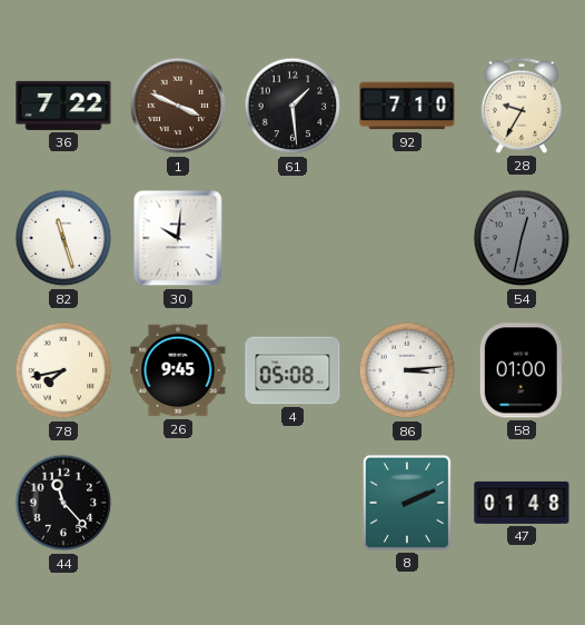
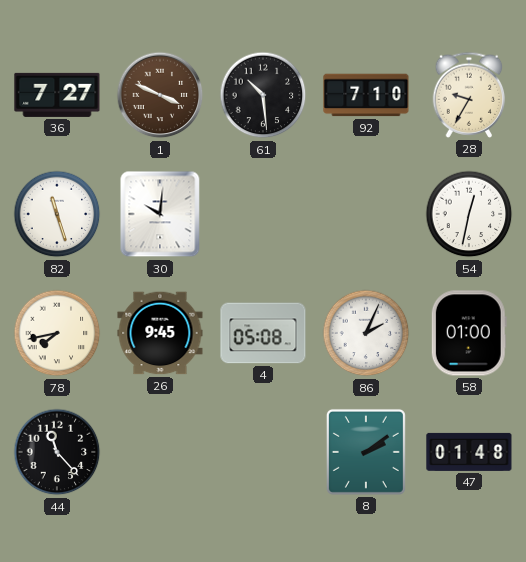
36: 7:22 -> 7:27 (57, 95)
61: 1:29 -> 10:29 (263, 95)
54 dial: grey -> white (469, 214)
86: 3:14 -> 2:04 (366, 333)
8: 2:11 -> 2:09 (366, 452)
